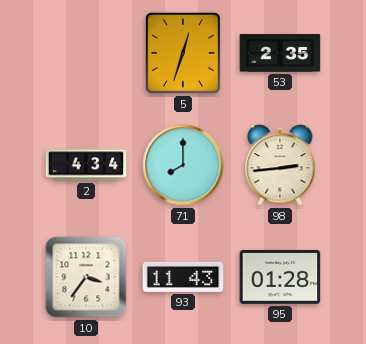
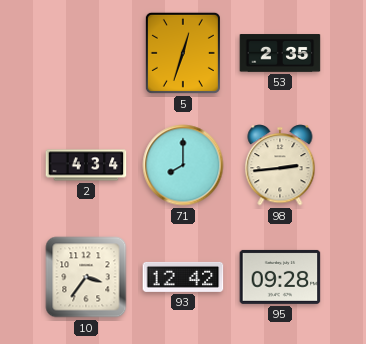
93: 11:43 -> 12:42 (183, 277)
95: 01:28 -> 09:28 (280, 277)
